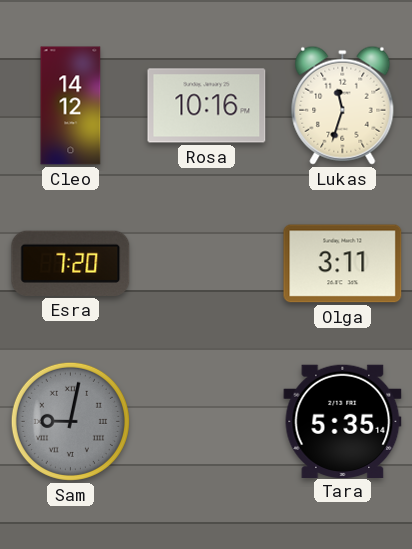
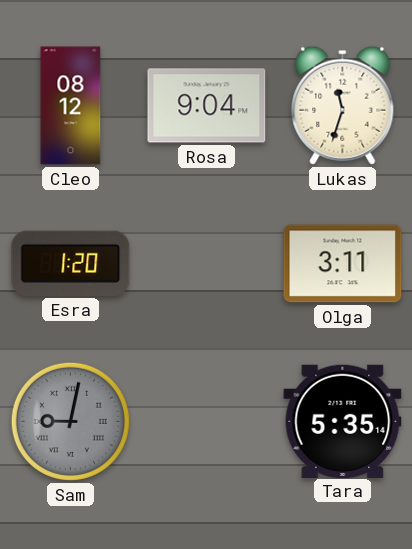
Cleo: 14:12 -> 08:12 (71, 106)
Rosa: 10:16 -> 9:04 (207, 106)
Esra: 7:20 -> 1:20 (71, 263)
